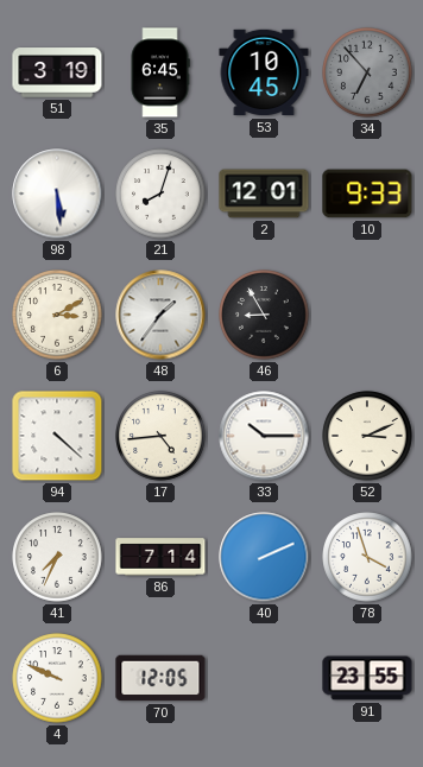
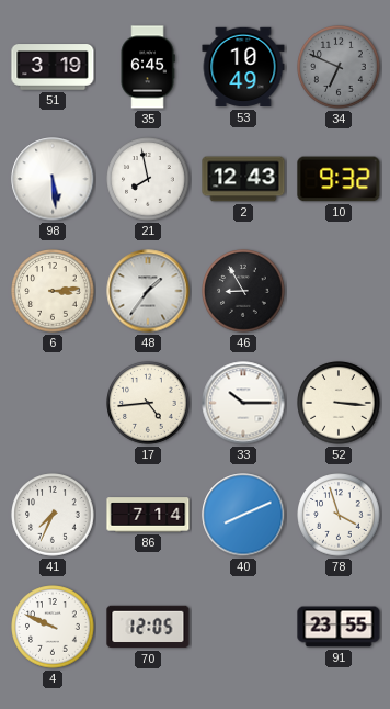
53: 10:45 -> 10:49 (243, 67)
34: 6:53 -> 6:49 (339, 67)
21: 8:03 -> 7:58 (148, 179)
2: 12:01 -> 12:43 (243, 179)
10: 9:33 -> 9:32 (339, 179)
6: 3:10 -> 3:14 (53, 291)
94: 4:22 -> none (57, 436)
52: 3:11 -> 3:16 (339, 403)
40: 2:11 -> 8:11 (243, 515)
